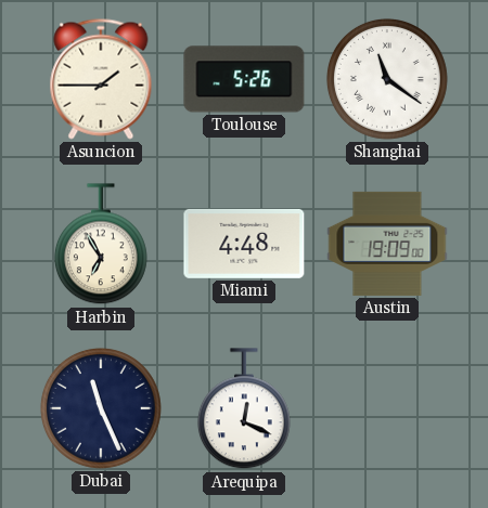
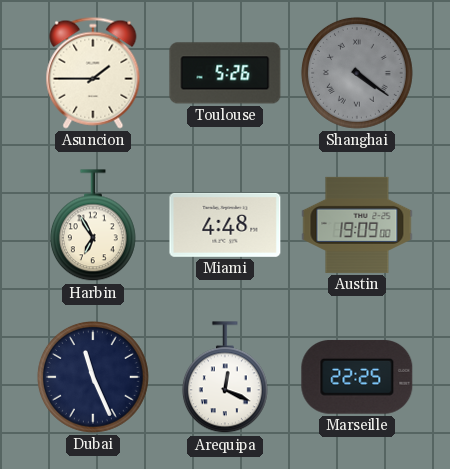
Shanghai: 11:21 -> 4:21 (357, 73)
Shanghai dial: white -> grey (357, 73)
Marseille: none -> 22:25 (357, 377)
